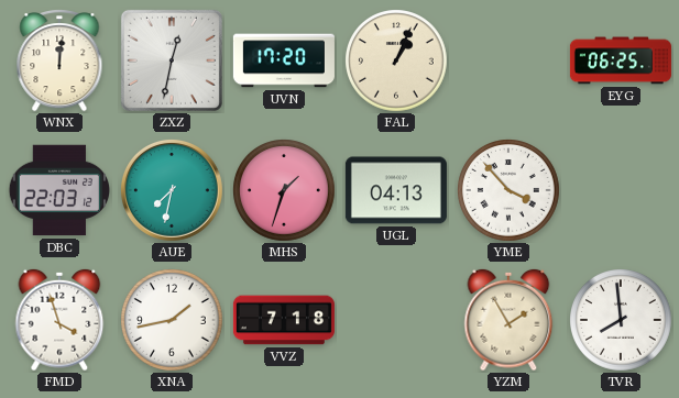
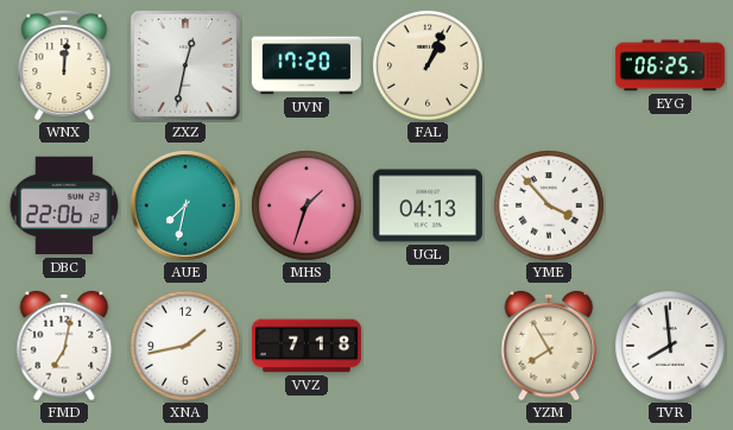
DBC: 22:03 -> 22:06 (63, 205)
FMD: 3:57 -> 7:02 (64, 346)
YZM: 1:55 -> 7:55 (549, 346)
